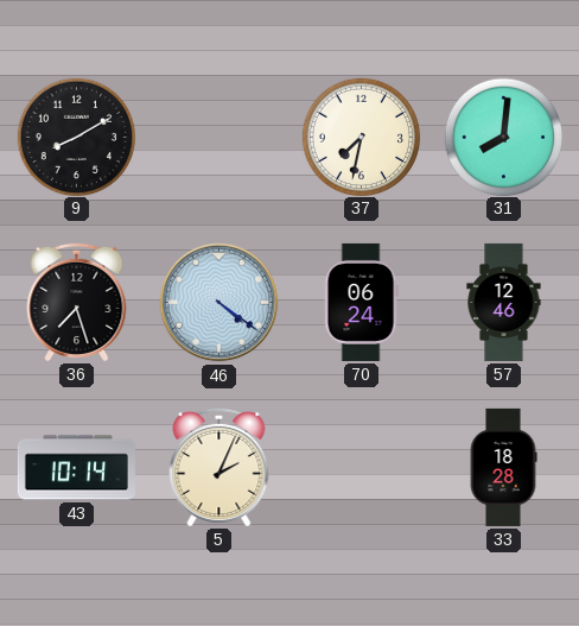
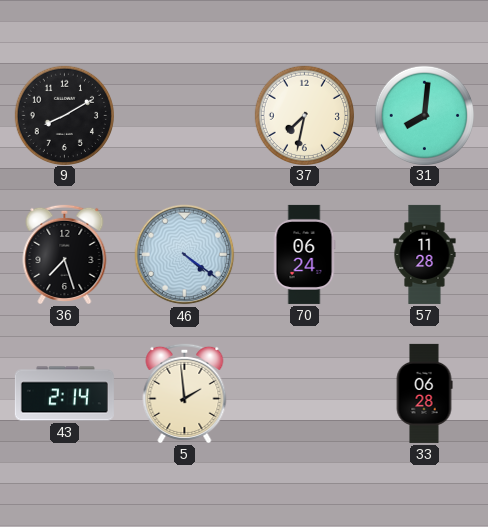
57: 12:46 -> 11:28 (425, 254)
43: 10:14 -> 2:14 (64, 394)
5: 2:04 -> 1:59 (185, 393)
33: 18:28 -> 06:28 (424, 393)
